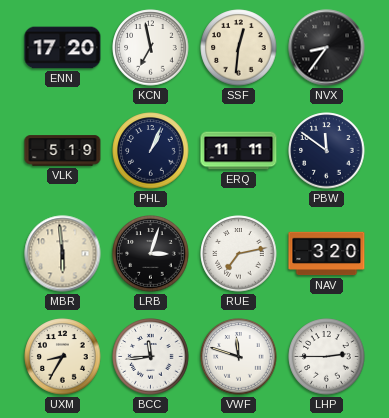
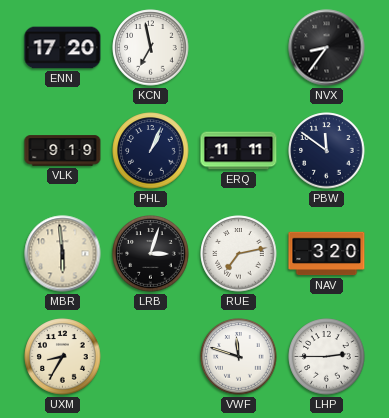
SSF: 12:31 -> none (239, 48)
VLK: 5:19 -> 9:19 (63, 151)
BCC: 11:44 -> none (151, 357)
